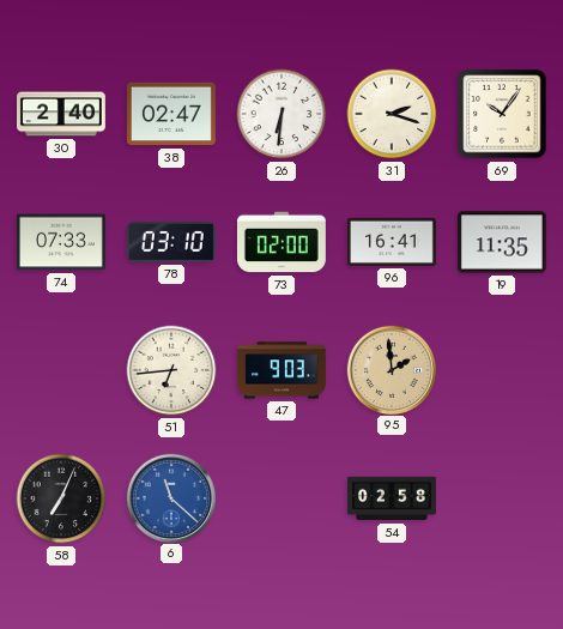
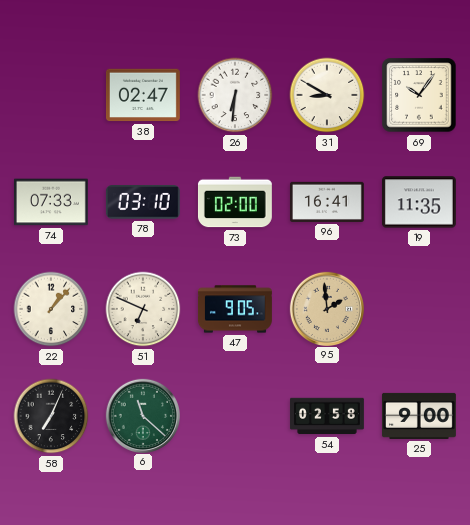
30: 2:40 -> none (62, 114)
31: 2:18 -> 8:50 (327, 95)
22: none -> 1:07 (51, 309)
51: 6:44 -> 6:49 (143, 309)
47: 9:03 -> 9:05 (235, 309)
6 dial: blue -> green (142, 415)
25: none -> 9:00 (419, 416)
